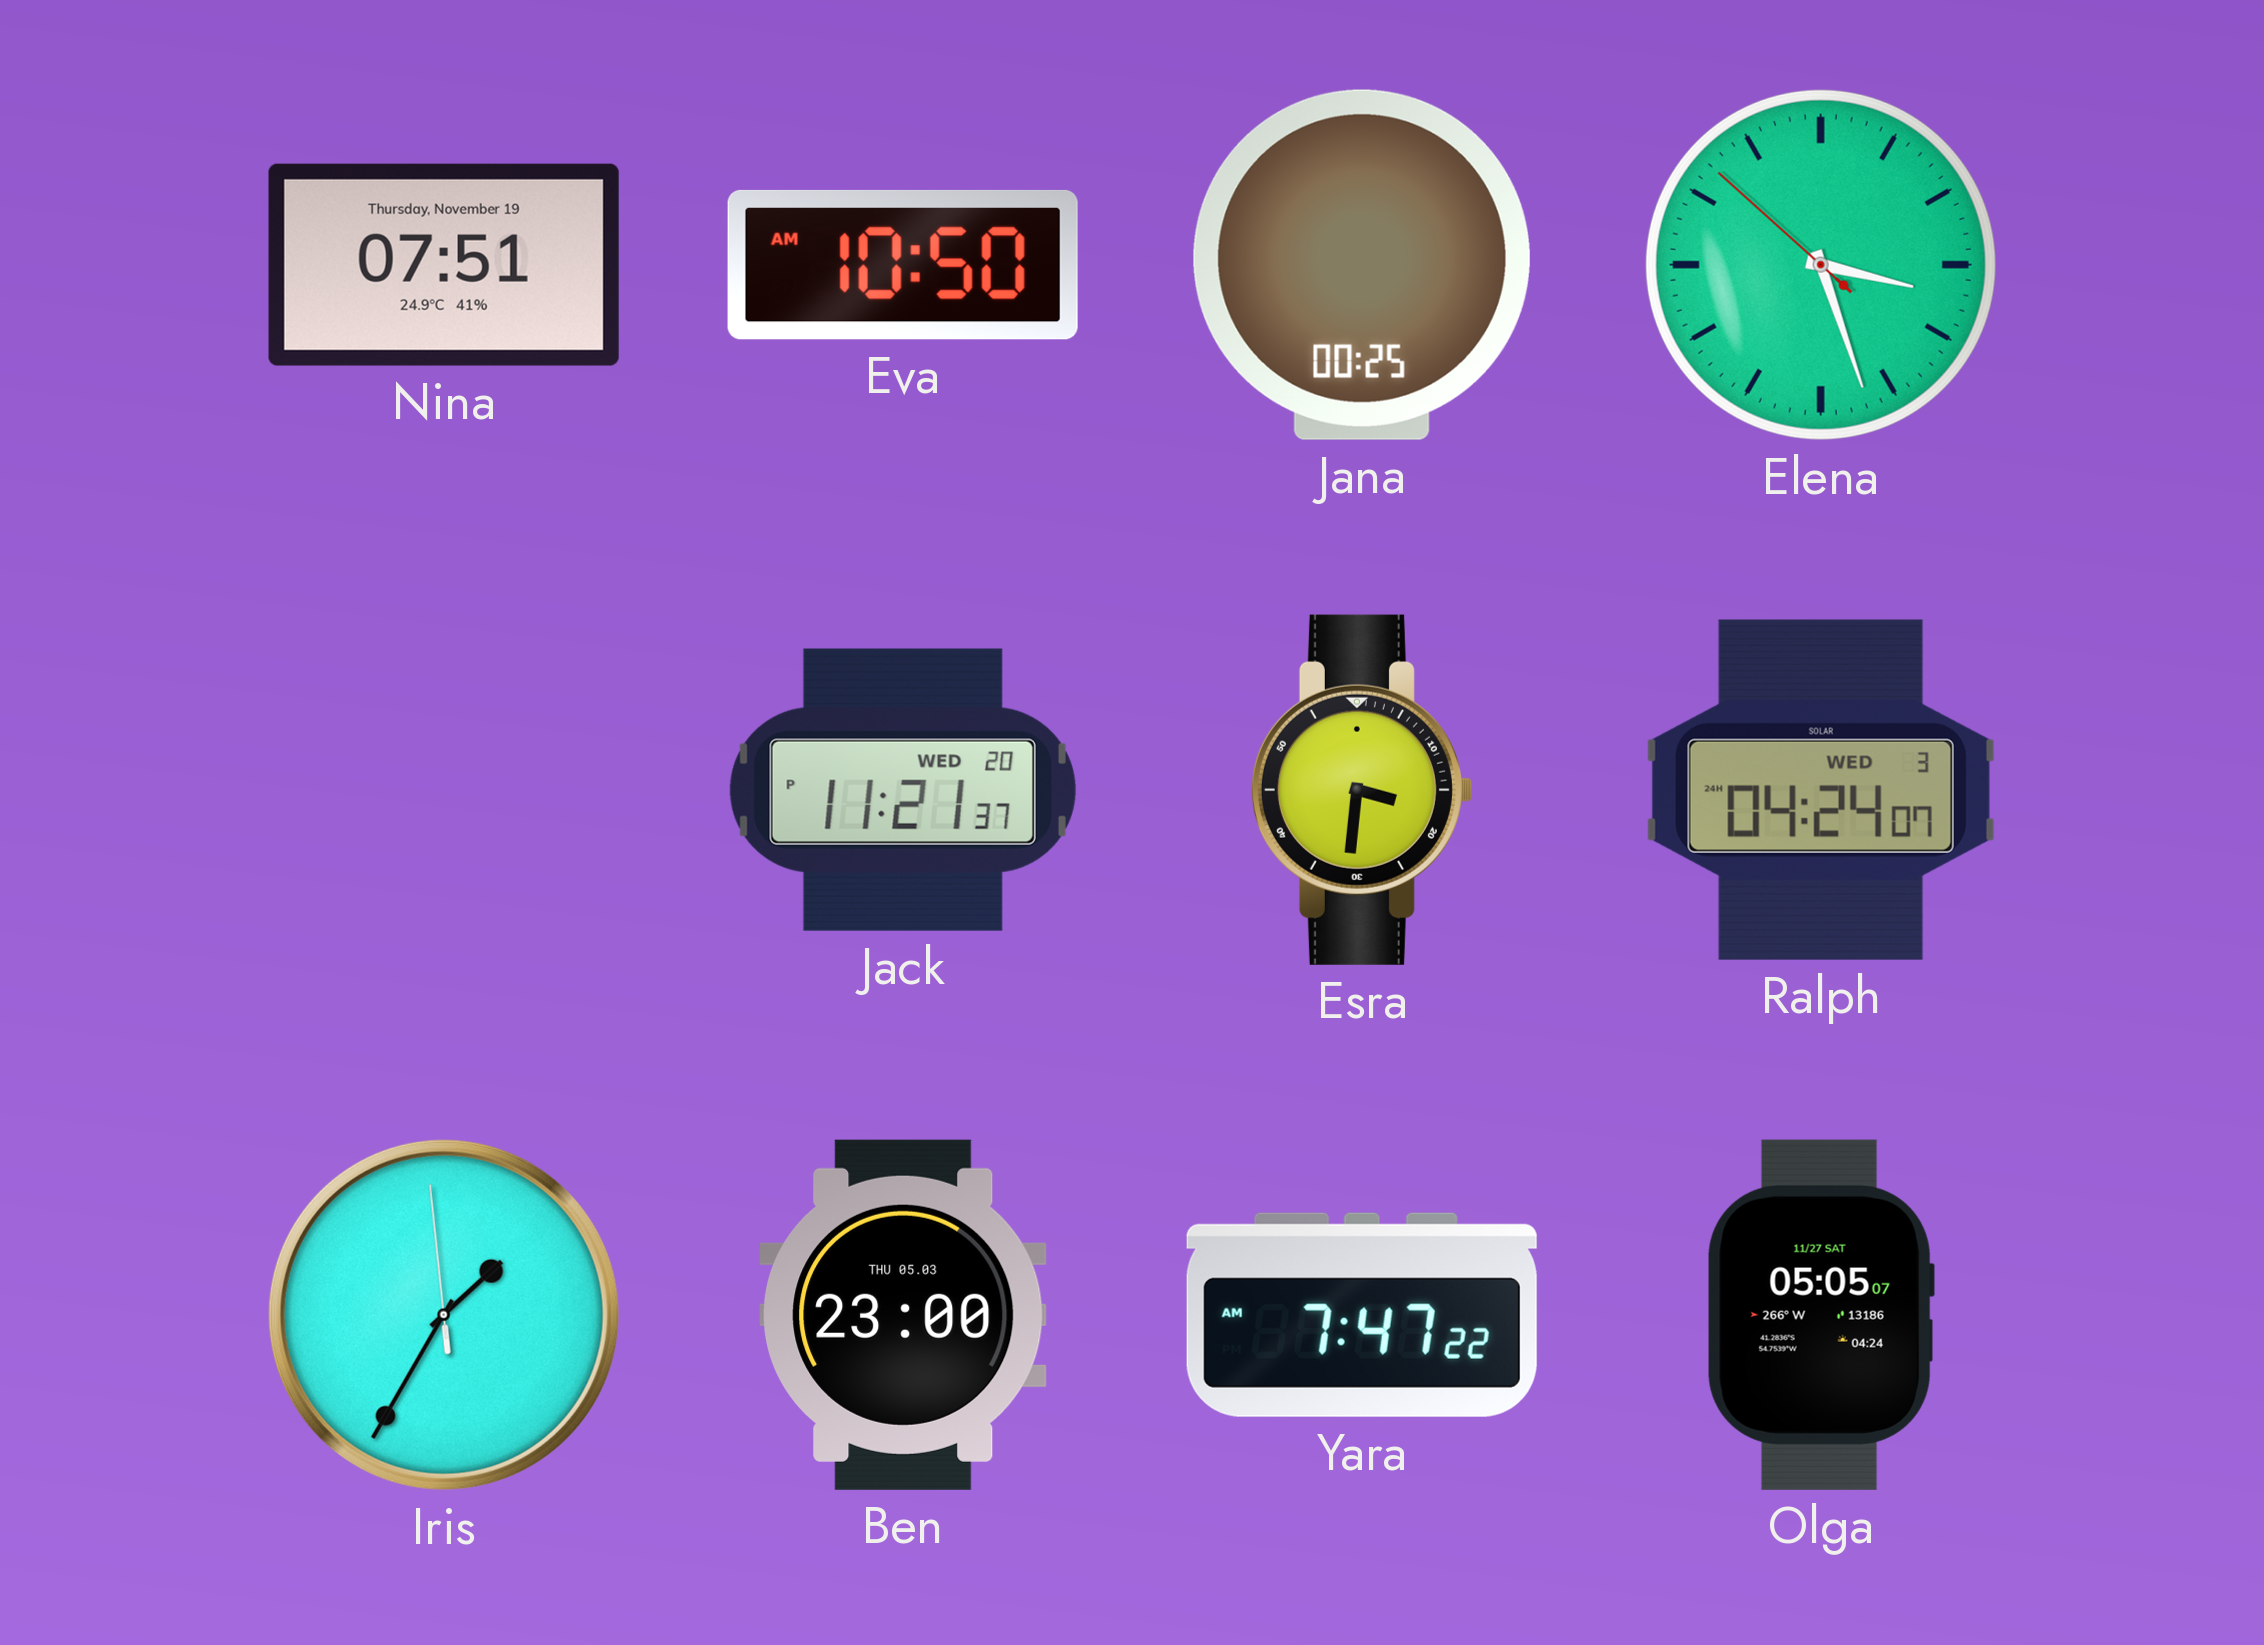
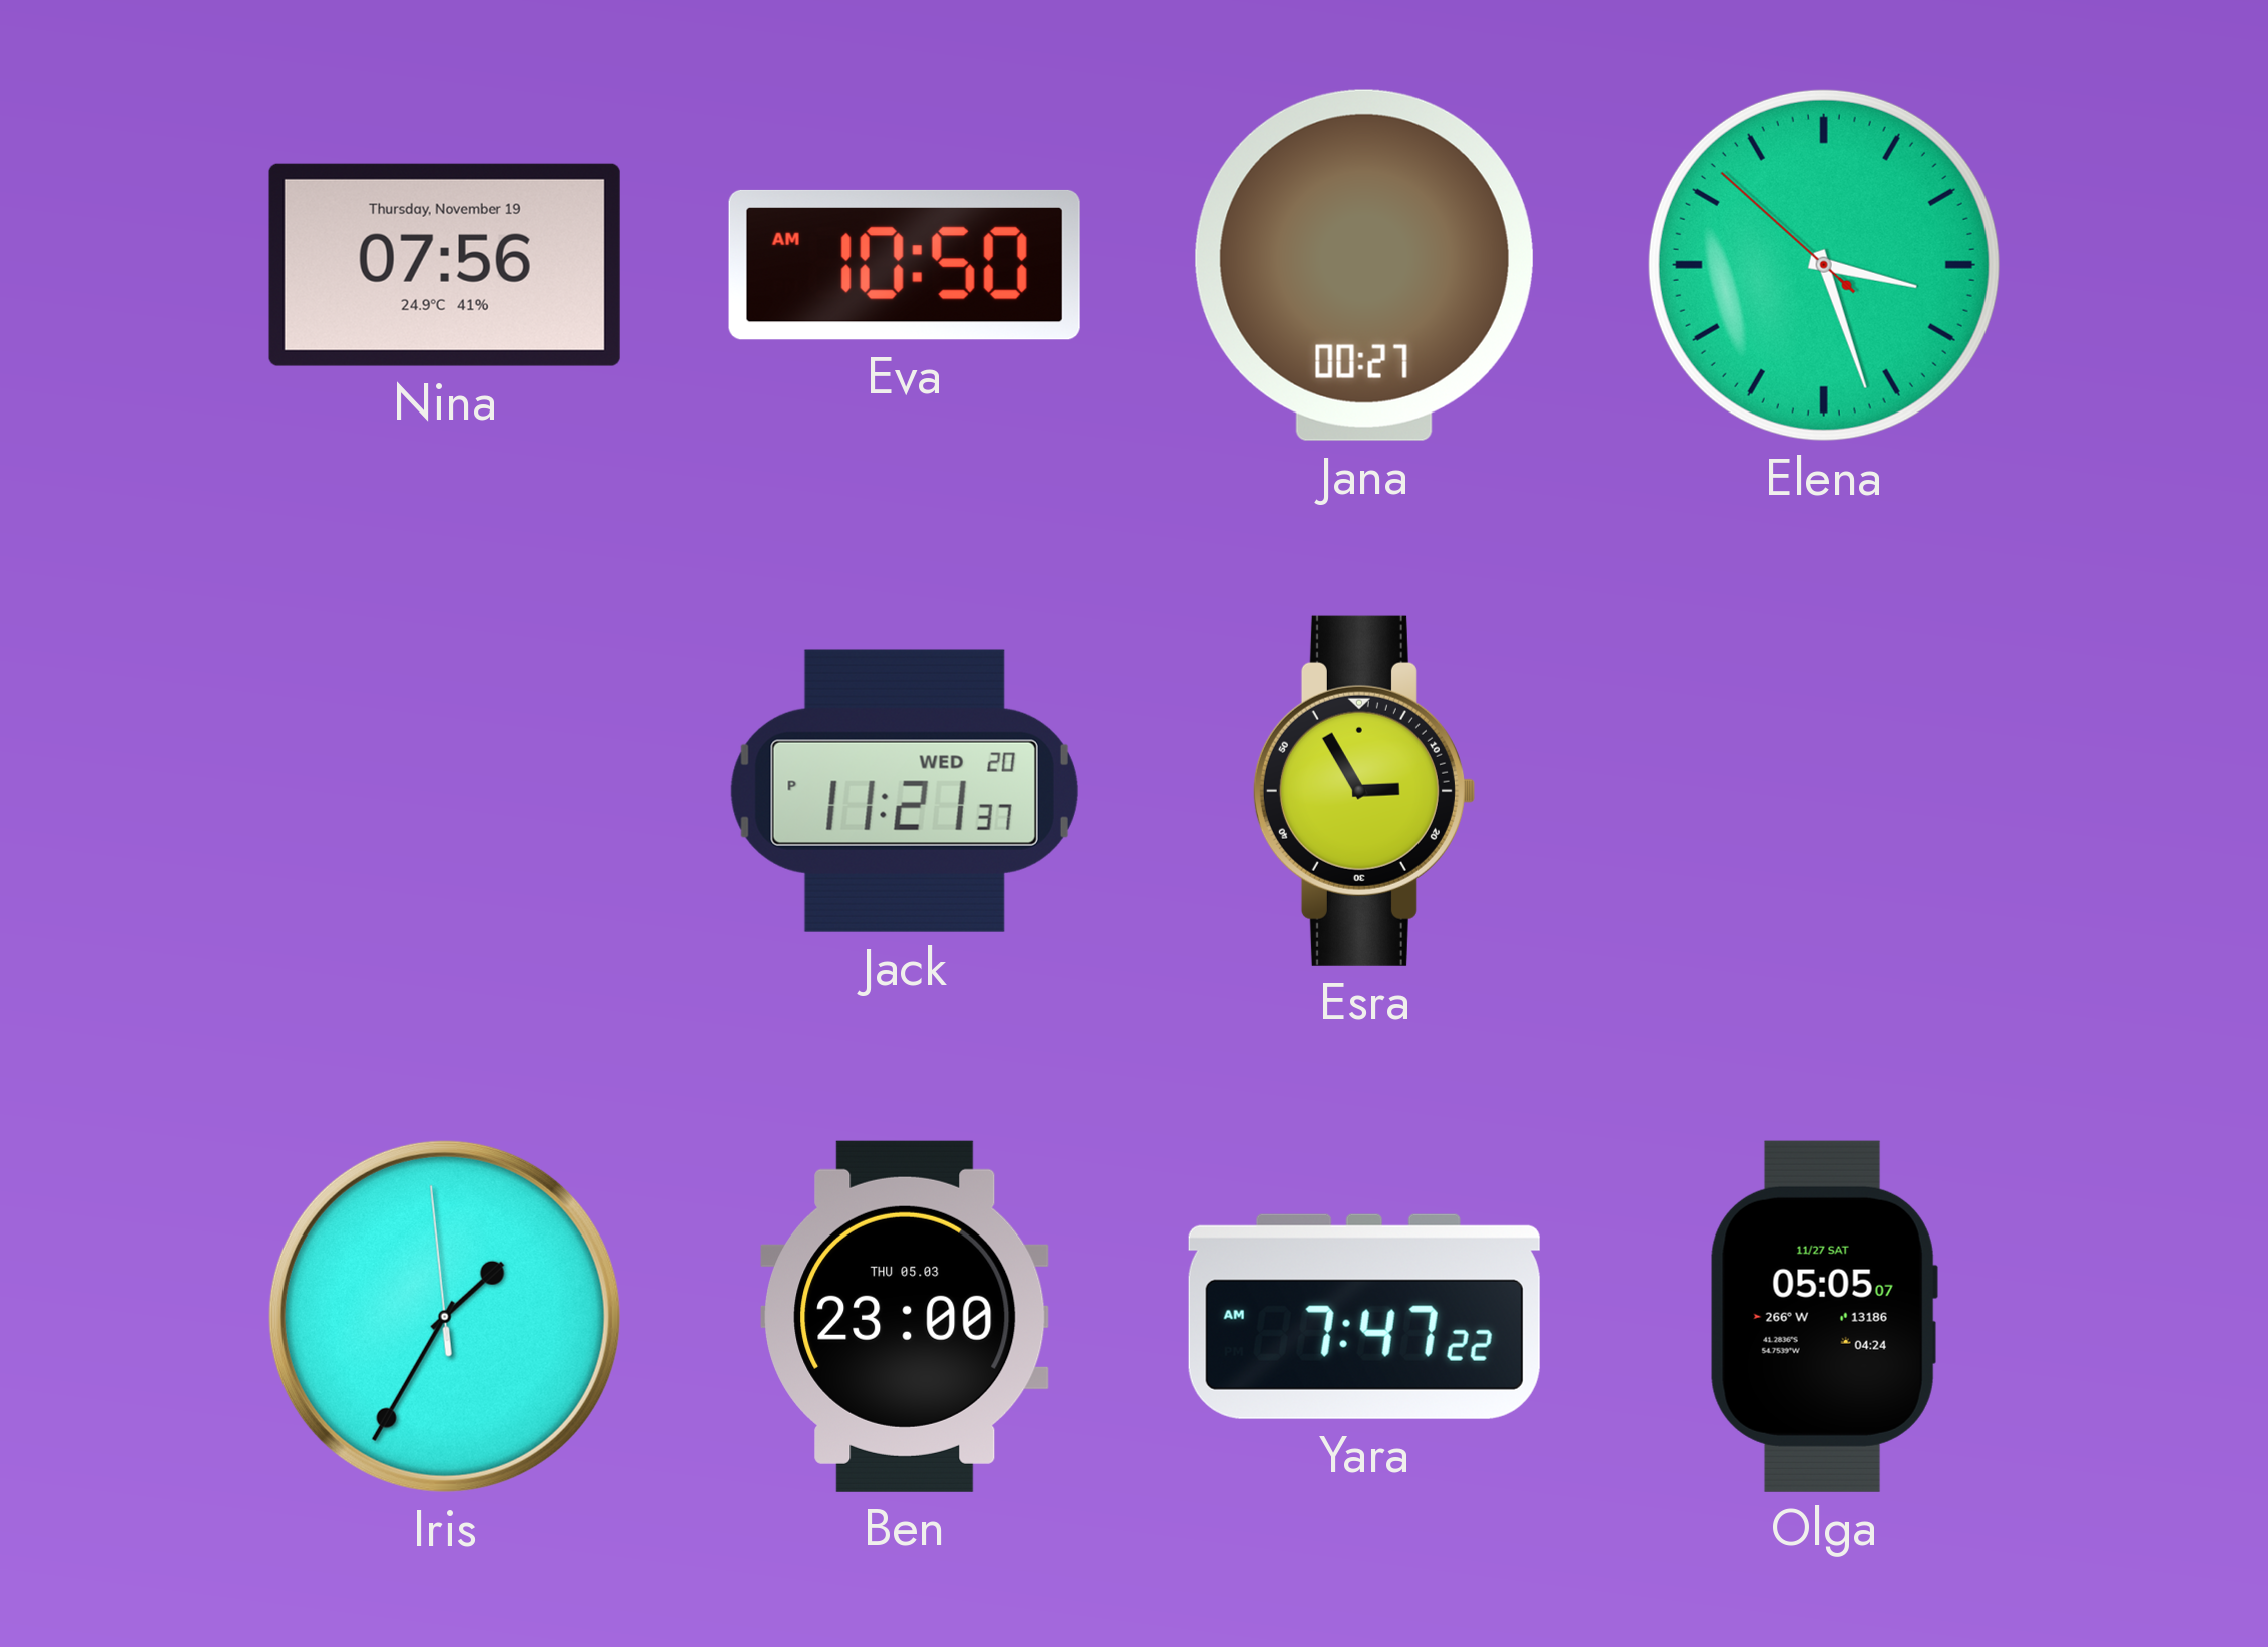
Nina: 07:51 -> 07:56 (445, 265)
Jana: 00:25 -> 00:27 (1364, 265)
Esra: 3:31 -> 2:55 (1363, 791)
Ralph: 04:24 -> none (1821, 790)
